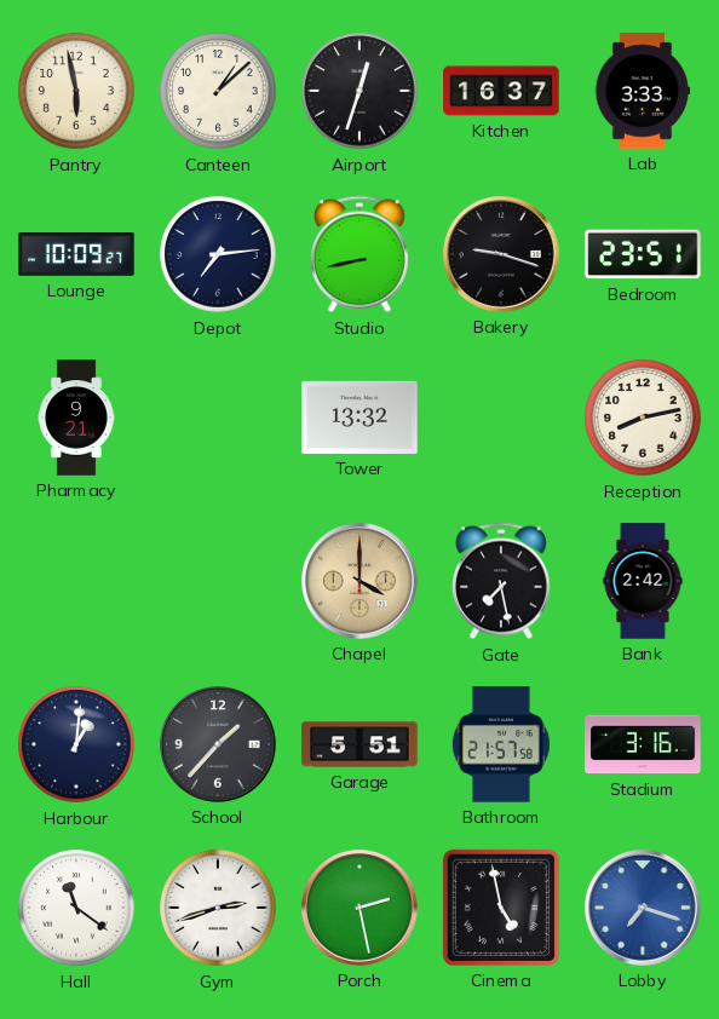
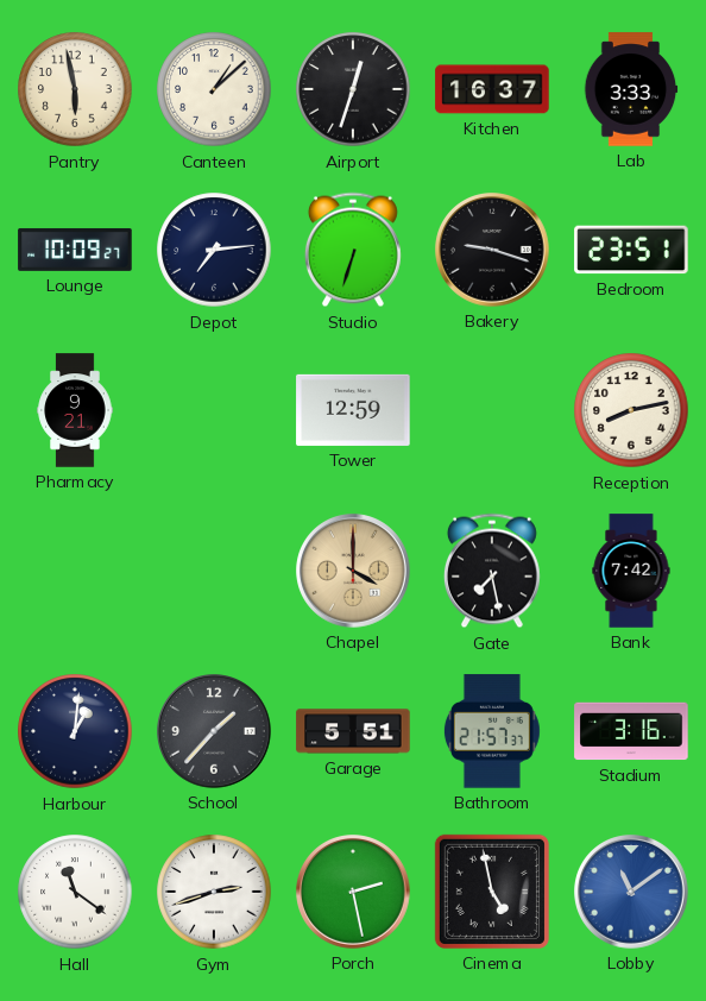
Studio: 8:43 -> 6:33 (353, 250)
Tower: 13:32 -> 12:59 (353, 410)
Bank: 2:42 -> 7:42 (631, 571)
Bathroom: 21:57:58 -> 21:57:37 (492, 731)
Lobby: 7:18 -> 11:09 (631, 892)
